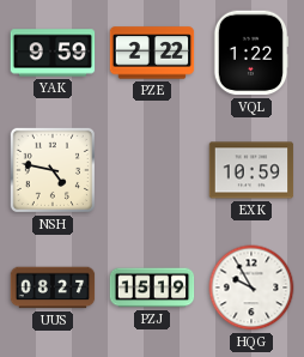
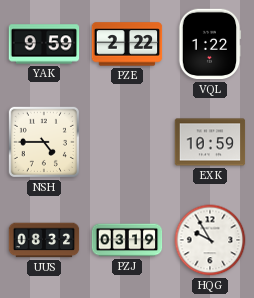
NSH: 4:47 -> 4:45 (44, 142)
UUS: 08:27 -> 08:32 (44, 240)
PZJ: 15:19 -> 03:19 (127, 240)
